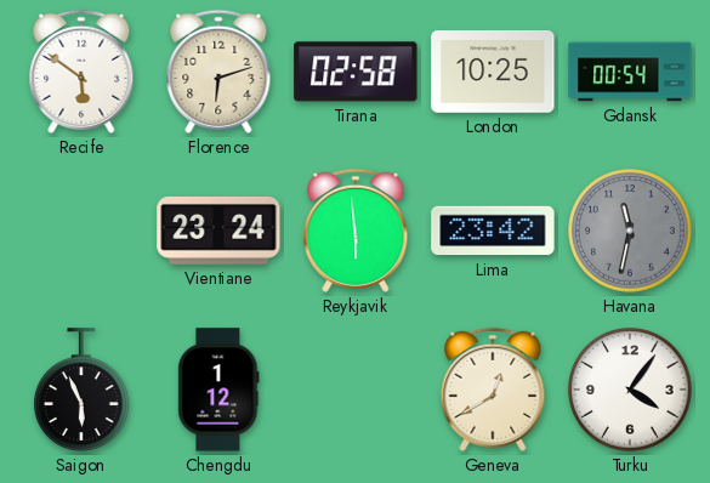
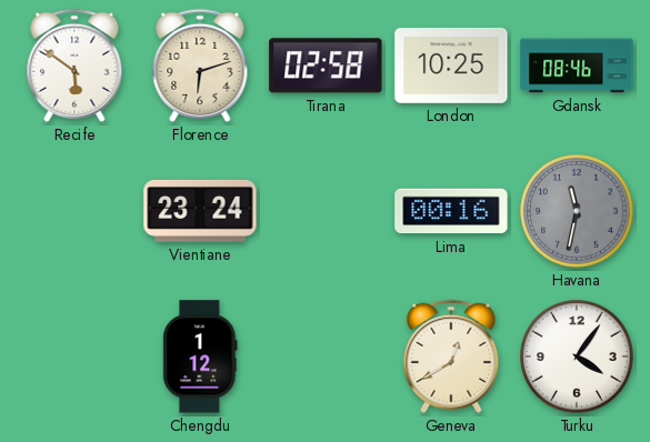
Gdansk: 00:54 -> 08:46 (577, 66)
Reykjavik: 5:59 -> none (356, 231)
Lima: 23:42 -> 00:16 (451, 211)
Saigon: 5:56 -> none (83, 390)
